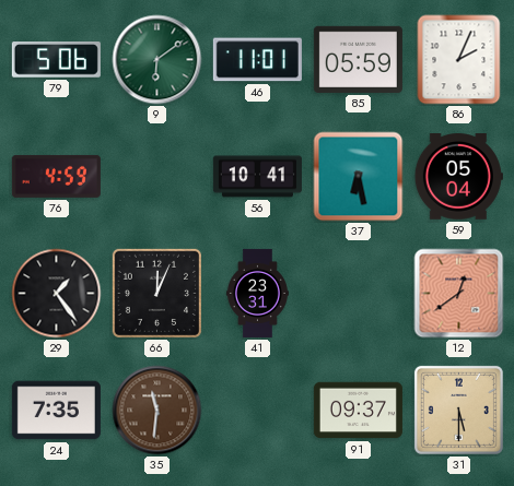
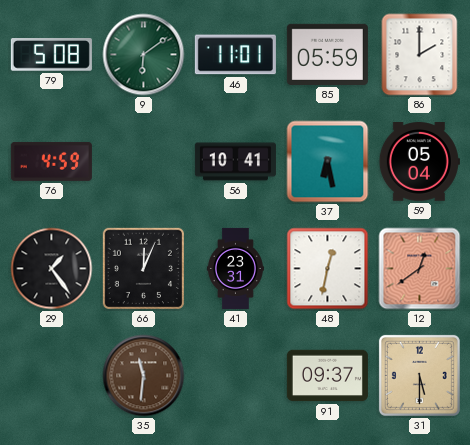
79: 5:06 -> 5:08 (51, 55)
86: 2:04 -> 2:00 (420, 55)
48: none -> 12:32 (328, 269)
24: 7:35 -> none (56, 411)
